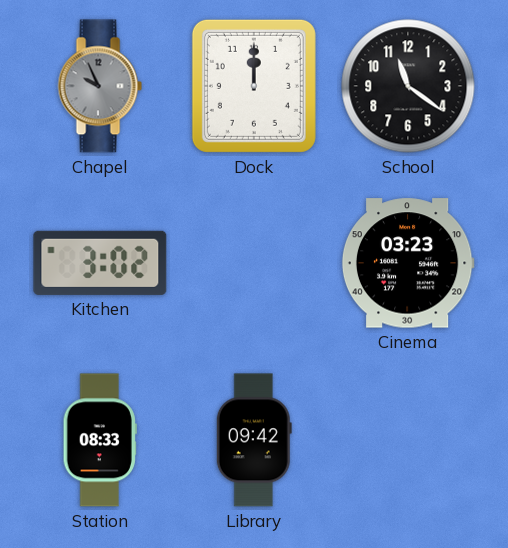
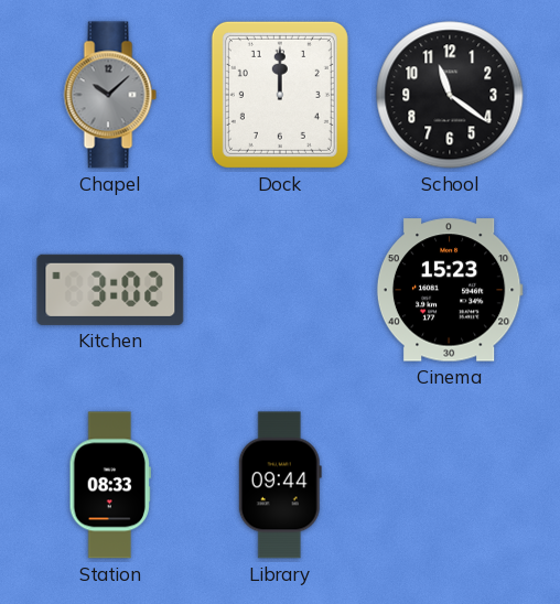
Chapel: 9:56 -> 10:08 (110, 95)
Cinema: 03:23 -> 15:23 (450, 290)
Library: 09:42 -> 09:44 (280, 485)
